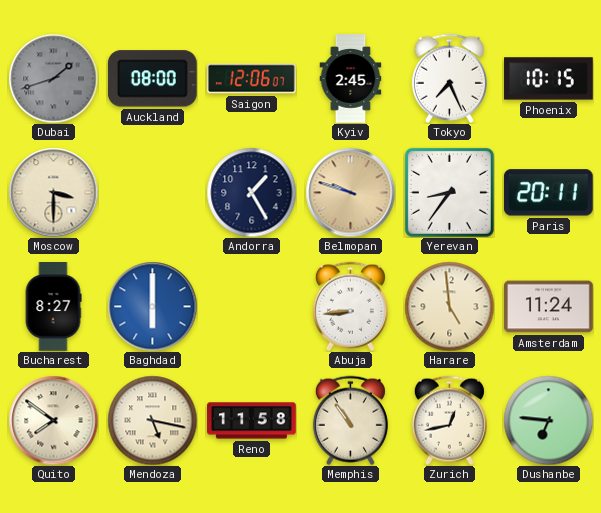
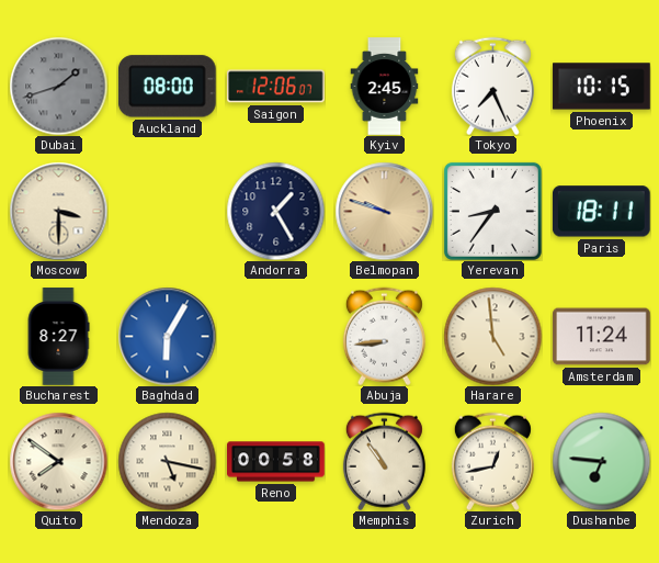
Paris: 20:11 -> 18:11 (601, 212)
Baghdad: 6:00 -> 6:05 (167, 336)
Reno: 11:58 -> 00:58 (276, 462)
